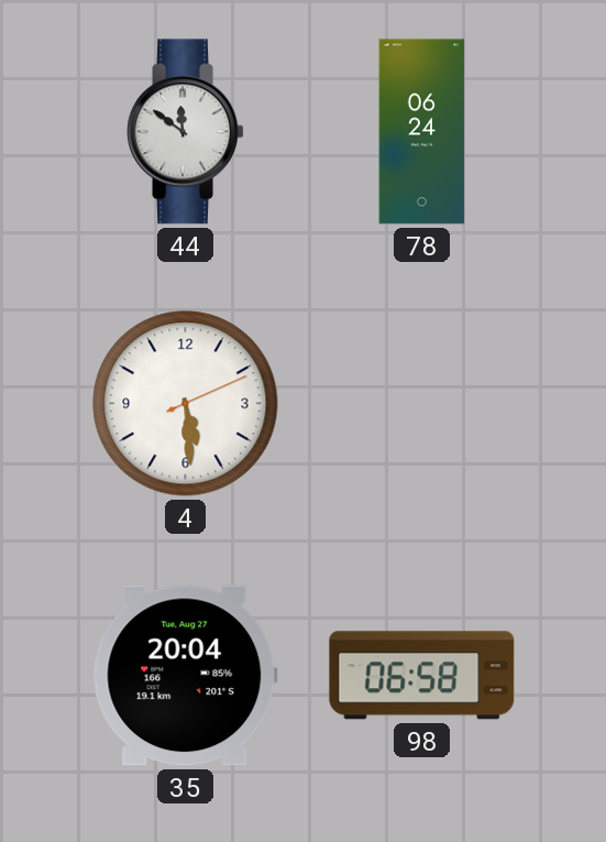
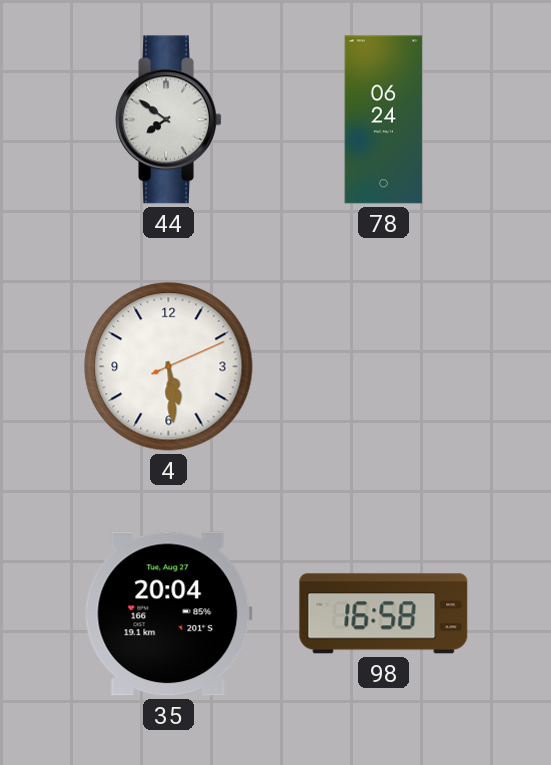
44: 11:51 -> 7:51 (168, 120)
98: 06:58 -> 16:58 (384, 614)
